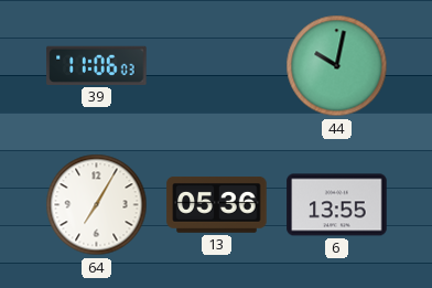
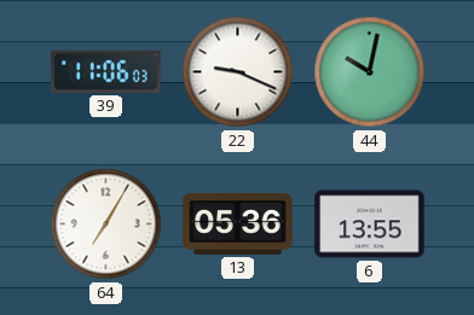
22: none -> 9:19 (238, 72)
